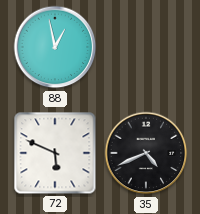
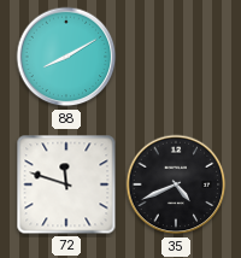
88: 12:58 -> 8:10 (66, 57)
72: 5:49 -> 11:48 (66, 184)
